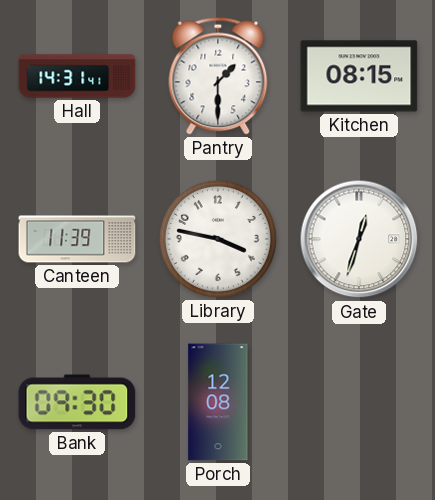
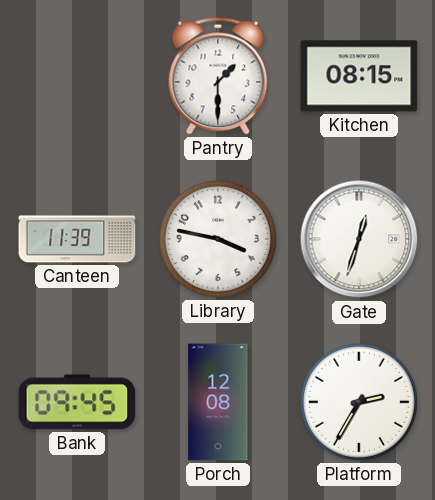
Hall: 14:31 -> none (77, 76)
Bank: 09:30 -> 09:45 (77, 402)
Platform: none -> 2:35 (359, 402)
